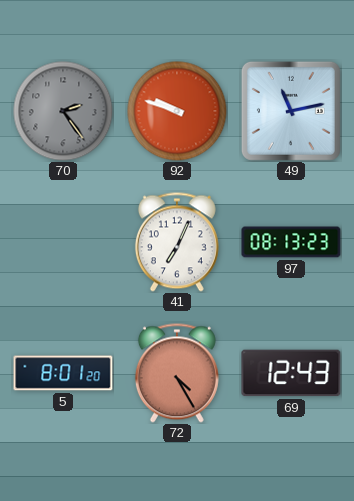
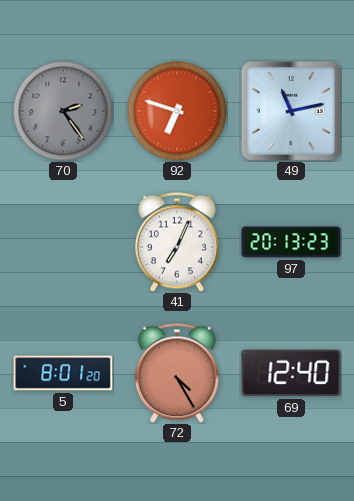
92: 9:48 -> 6:48 (177, 111)
97: 08:13 -> 20:13 (291, 242)
69: 12:43 -> 12:40 (291, 373)
